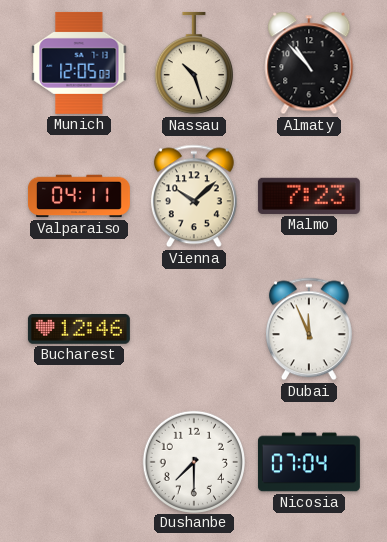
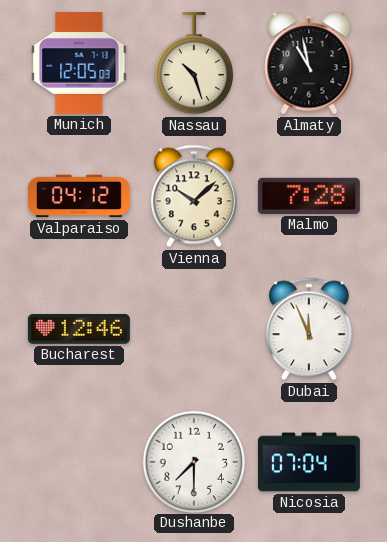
Almaty: 10:53 -> 10:58 (309, 63)
Valparaiso: 04:11 -> 04:12 (79, 196)
Malmo: 7:23 -> 7:28 (309, 196)
